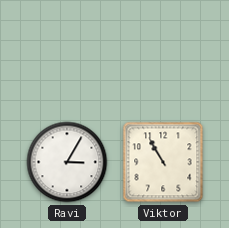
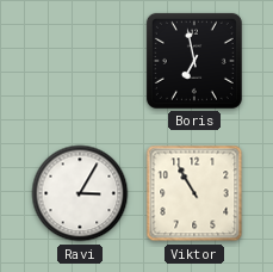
Boris: none -> 6:58 (194, 61)
